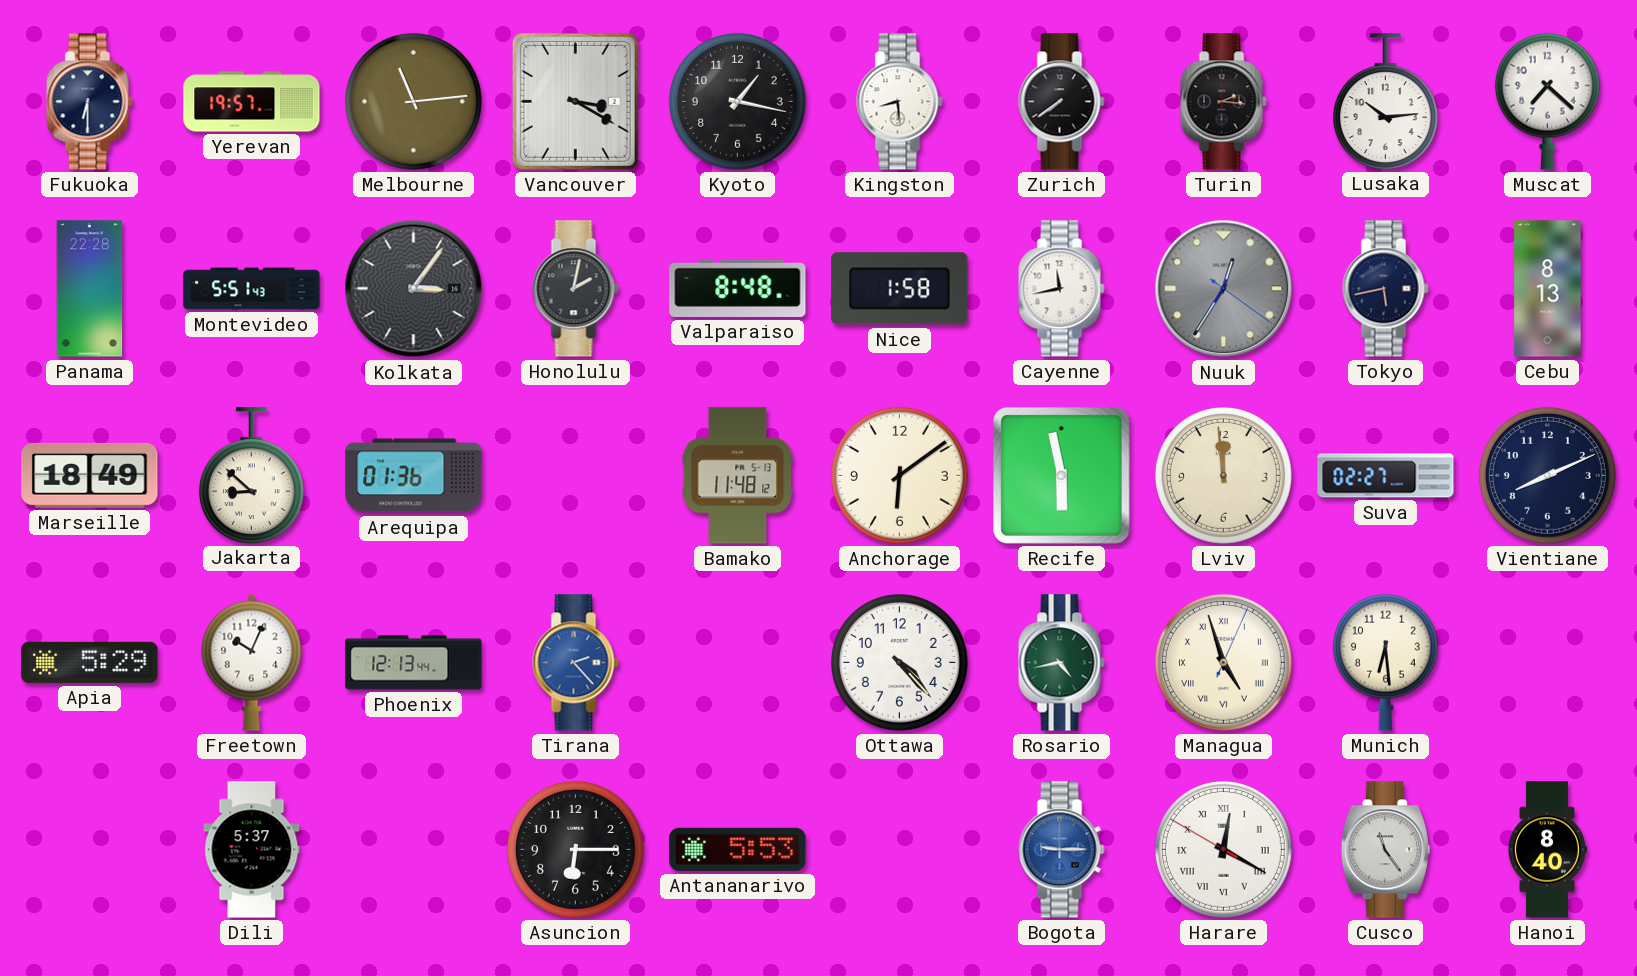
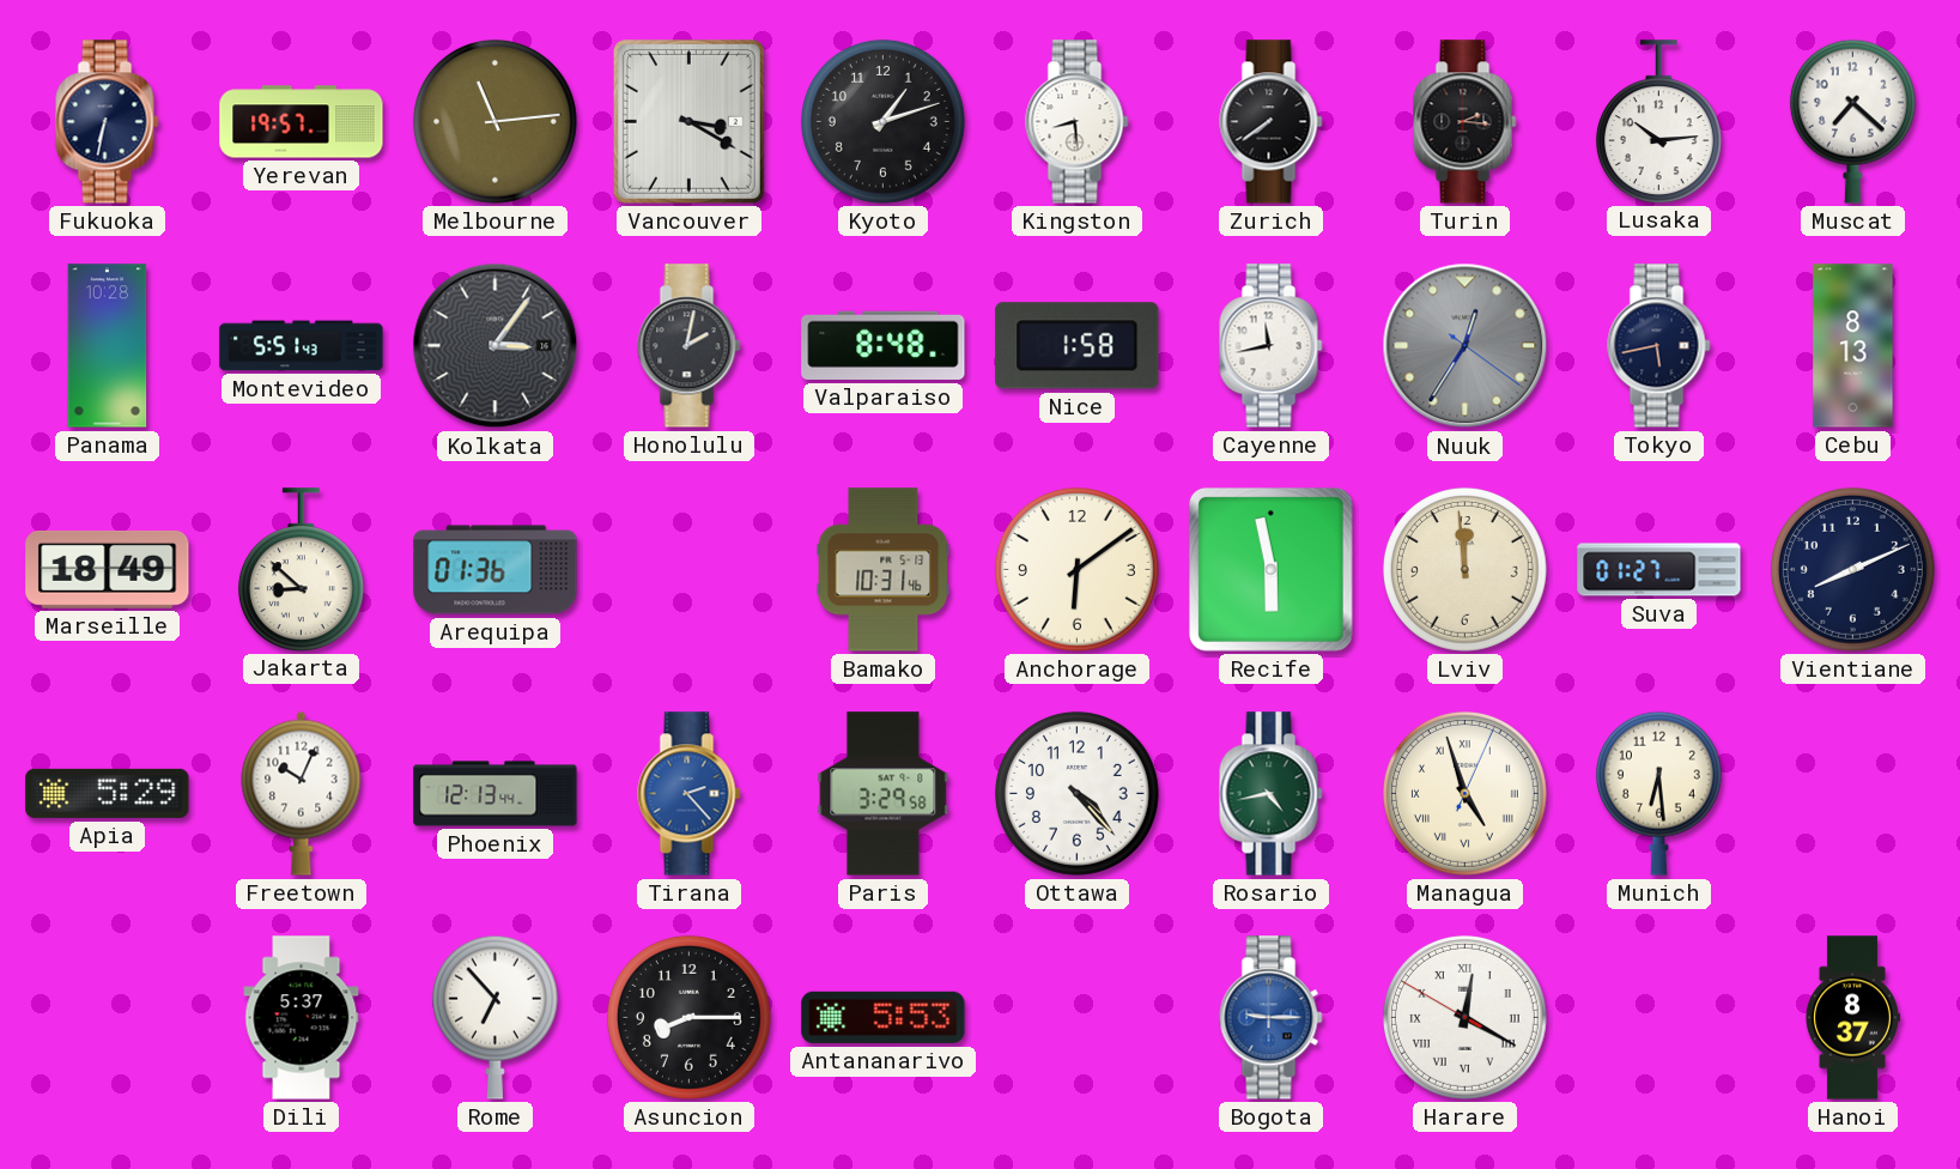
Fukuoka: 6:30 -> 6:32 (108, 122)
Kyoto: 1:17 -> 1:12 (882, 121)
Panama: 22:28 -> 10:28 (108, 346)
Bamako: 11:48 -> 10:31 (884, 570)
Suva: 02:27 -> 01:27 (1659, 570)
Paris: none -> 3:29 (884, 794)
Rome: none -> 6:53 (494, 1017)
Asuncion: 6:15 -> 8:15 (688, 1017)
Cusco: 11:24 -> none (1385, 850)
Hanoi: 8:40 -> 8:37 (1852, 1018)
